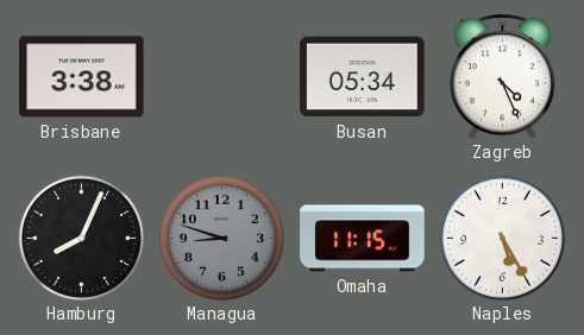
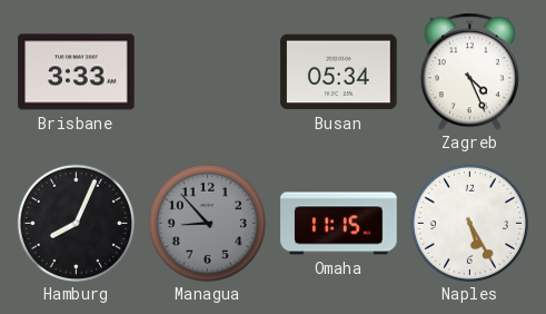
Brisbane: 3:38 -> 3:33 (77, 72)
Managua: 8:48 -> 8:53 (207, 223)
